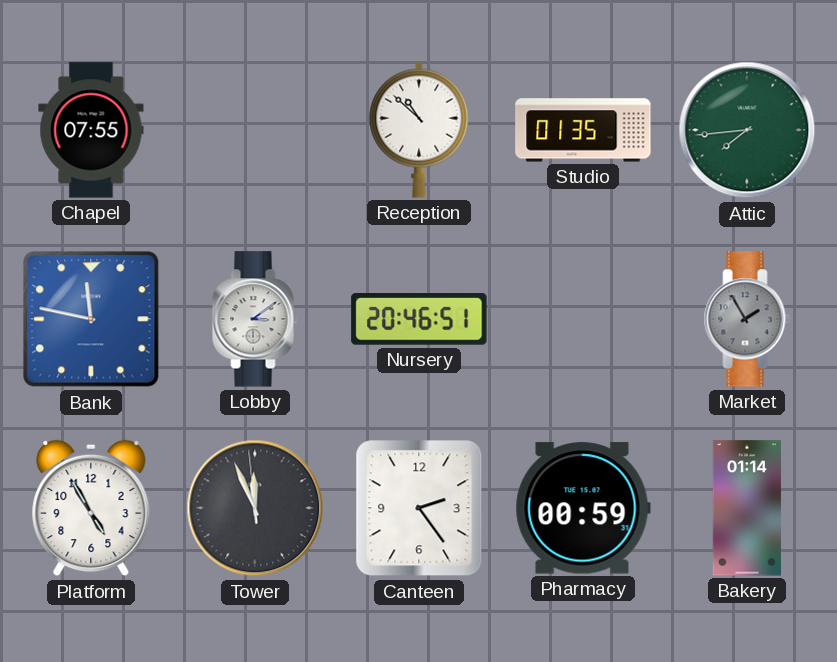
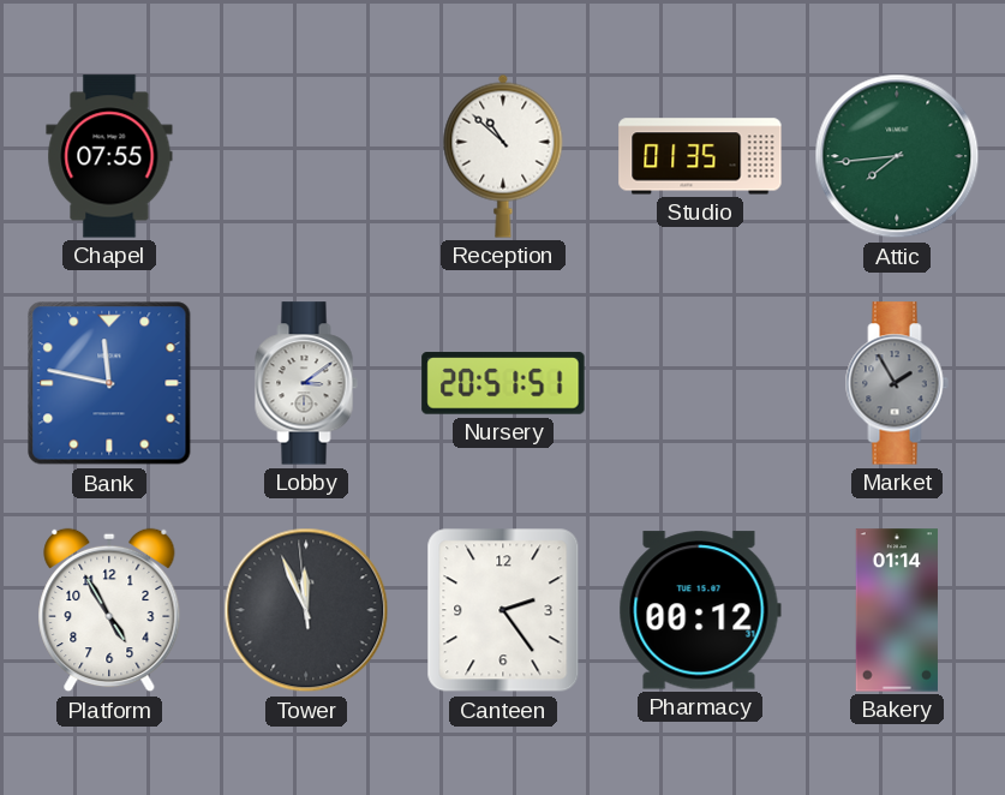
Nursery: 20:46 -> 20:51 (503, 383)
Pharmacy: 00:59 -> 00:12 (700, 610)
